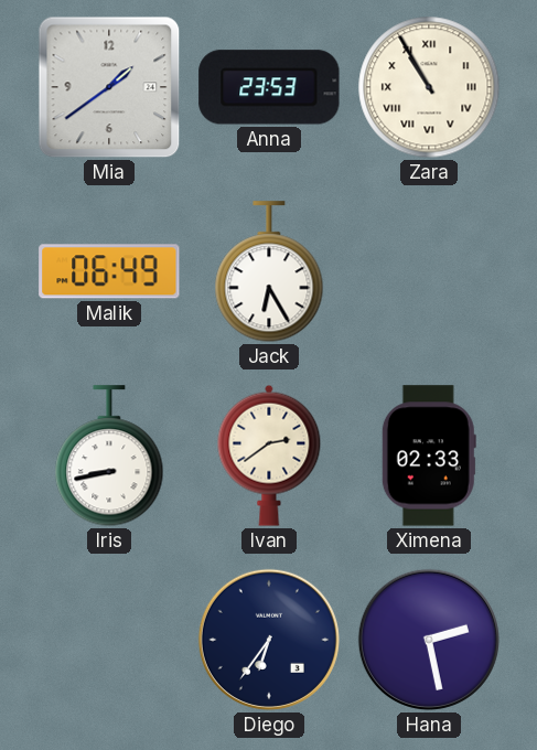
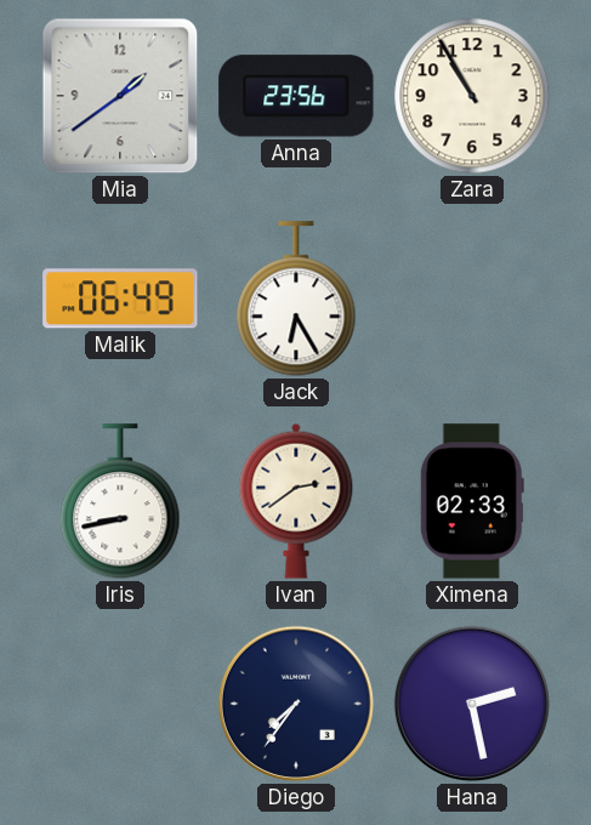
Anna: 23:53 -> 23:56 (296, 96)
Zara numerals: Roman -> Arabic (472, 96)
Diego: 6:36 -> 7:36 (296, 704)
